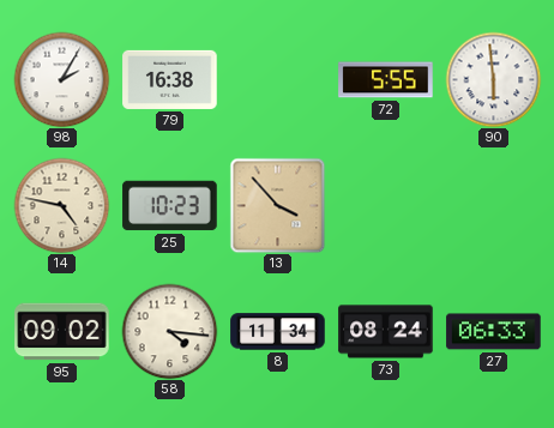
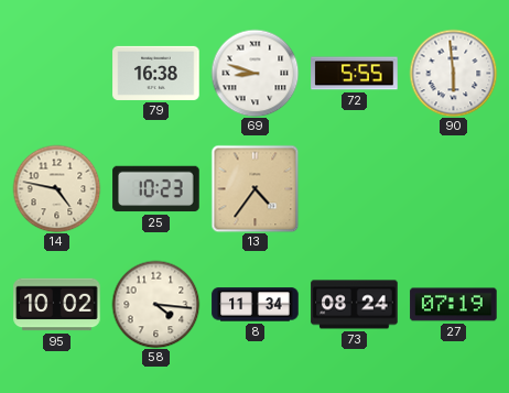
98: 2:05 -> none (61, 79)
69: none -> 8:48 (254, 73)
13: 3:53 -> 4:36 (254, 188)
95: 09:02 -> 10:02 (57, 305)
27: 06:33 -> 07:19 (454, 305)
